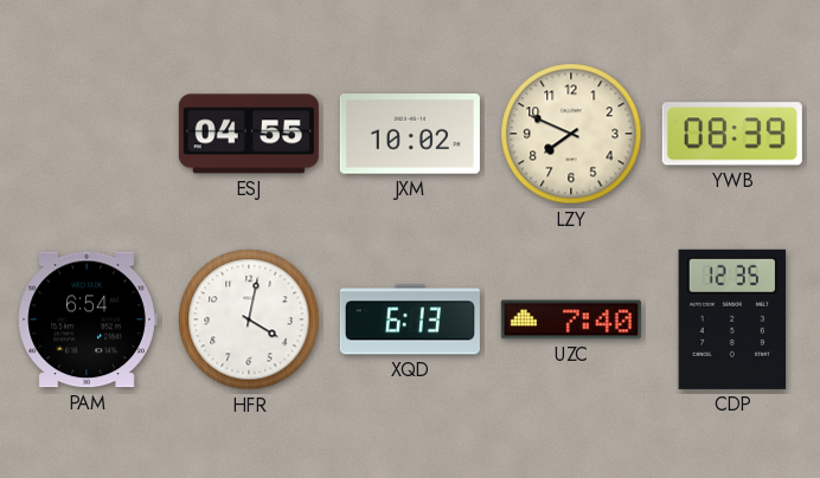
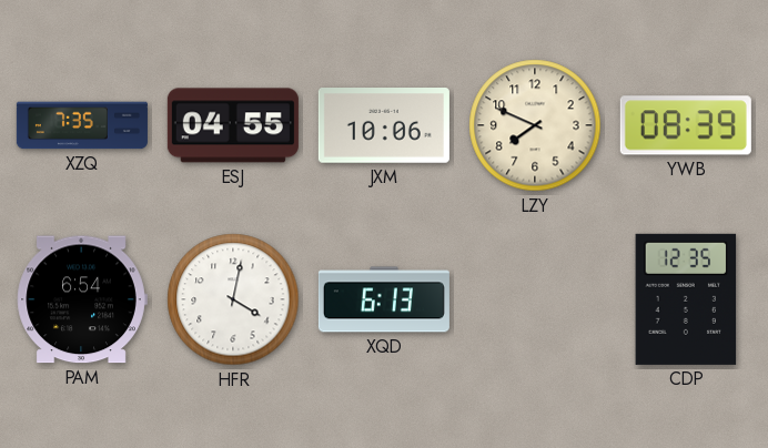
XZQ: none -> 7:35 (82, 125)
JXM: 10:02 -> 10:06 (384, 126)
UZC: 7:40 -> none (571, 319)
